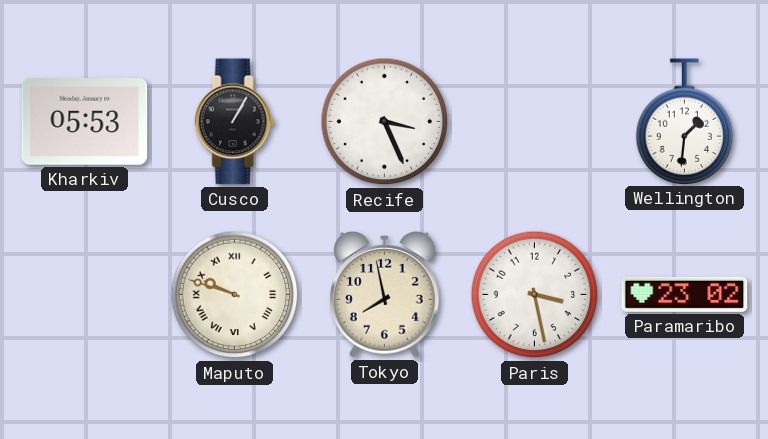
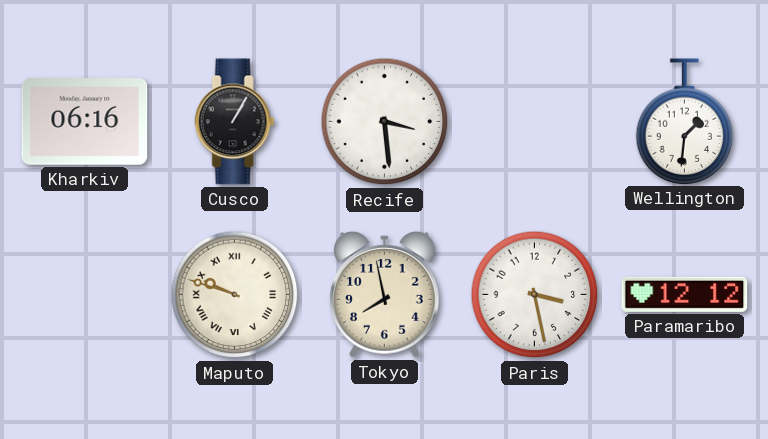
Kharkiv: 05:53 -> 06:16 (85, 122)
Recife: 3:26 -> 3:29 (385, 122)
Paramaribo: 23:02 -> 12:12 (685, 294)
